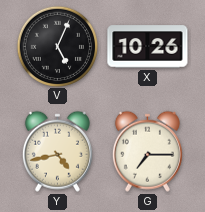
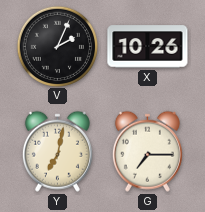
V: 5:04 -> 2:04 (57, 46)
Y: 4:43 -> 7:02 (57, 151)
